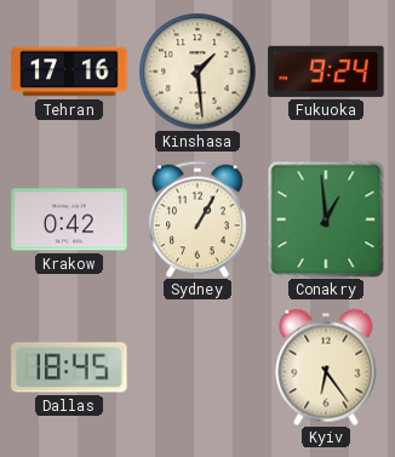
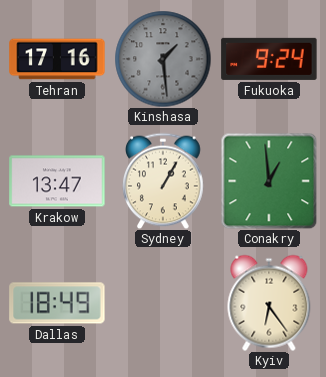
Kinshasa dial: cream -> grey (163, 59)
Krakow: 0:42 -> 13:47 (57, 181)
Dallas: 18:45 -> 18:49 (57, 303)
